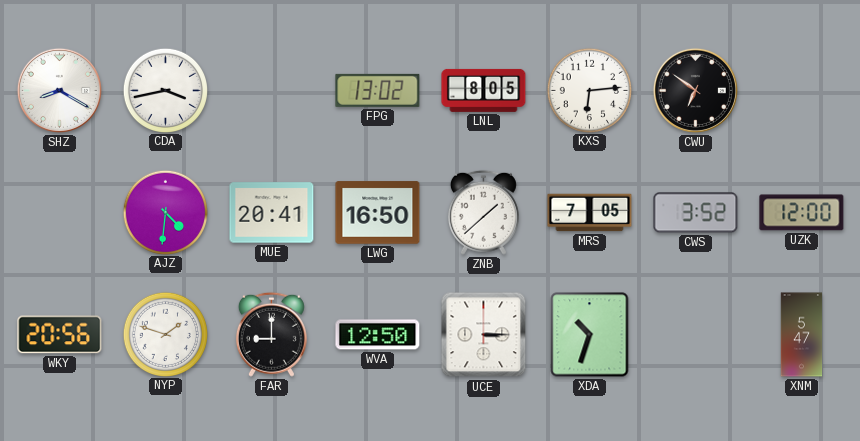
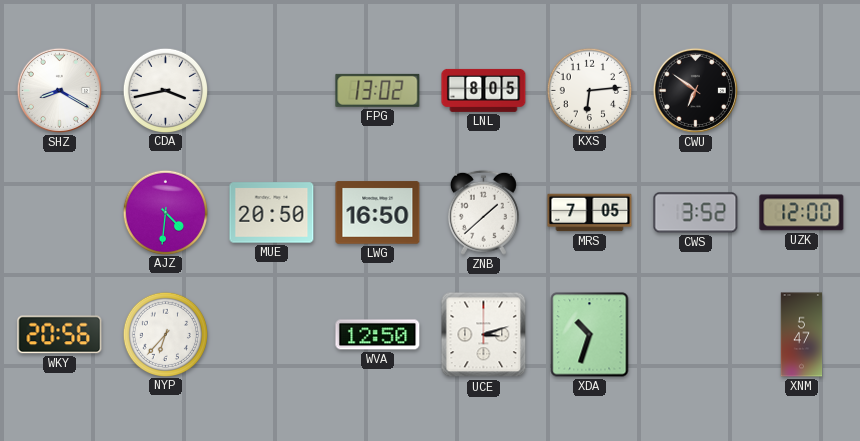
MUE: 20:41 -> 20:50 (272, 213)
NYP: 1:48 -> 6:37 (165, 334)
FAR: 9:00 -> none (271, 334)
UCE: 3:15 -> 3:12 (484, 335)
